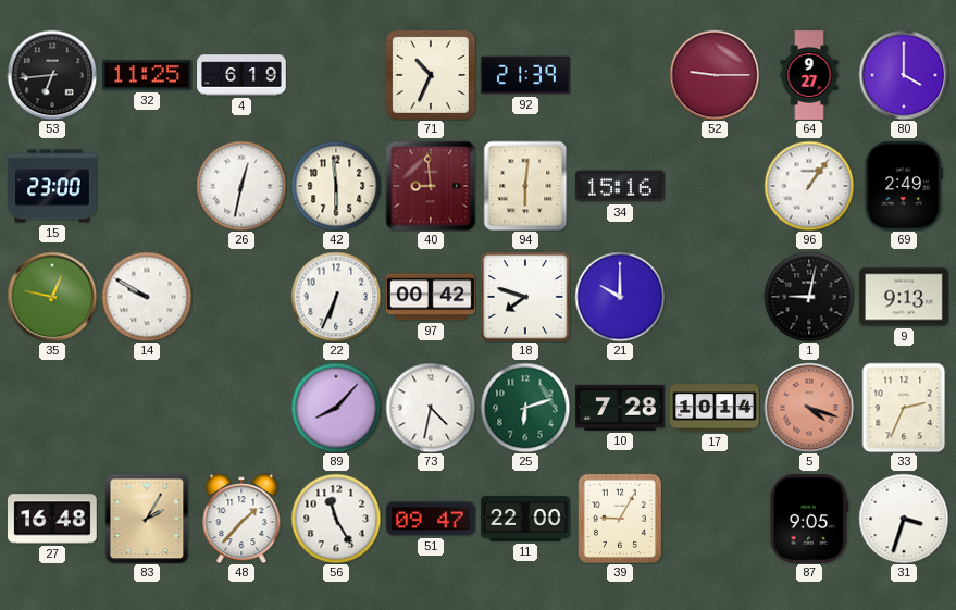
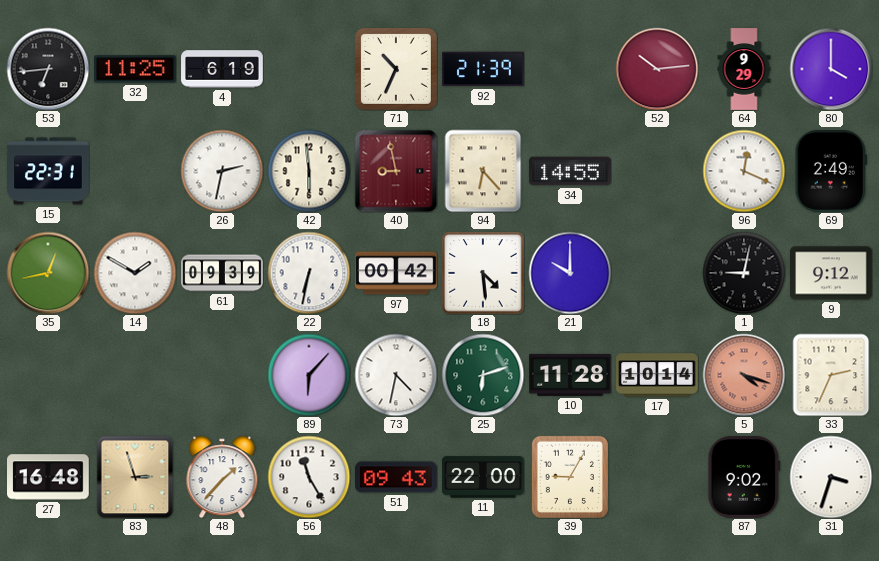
52: 9:15 -> 10:14 (657, 69)
64: 9:27 -> 9:29 (744, 69)
15: 23:00 -> 22:31 (48, 171)
26: 12:32 -> 2:32 (222, 171)
40: 8:59 -> 8:58 (396, 171)
94: 6:01 -> 6:23 (483, 171)
34: 15:16 -> 14:55 (571, 171)
96: 1:06 -> 12:19 (744, 171)
35: 12:47 -> 12:43 (48, 273)
14: 9:50 -> 1:50 (135, 273)
61: none -> 09:39 (222, 273)
22: 6:34 -> 6:32 (309, 273)
18: 7:48 -> 4:29 (483, 273)
9: 9:13 -> 9:12 (832, 273)
89: 8:07 -> 6:07 (309, 375)
10: 7:28 -> 11:28 (571, 375)
83: 2:05 -> 2:57 (135, 477)
51: 09:47 -> 09:43 (397, 477)
87: 9:05 -> 9:02 (744, 478)
